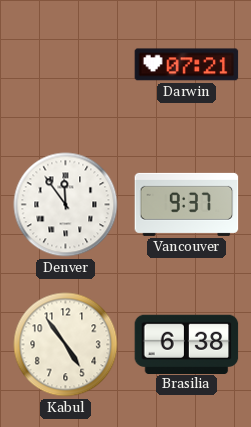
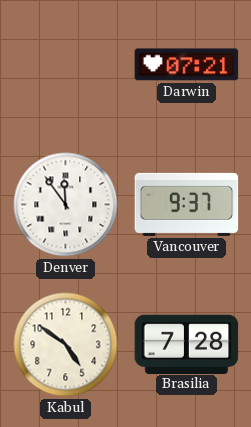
Kabul: 4:54 -> 4:51 (66, 345)
Brasilia: 6:38 -> 7:28 (187, 344)
